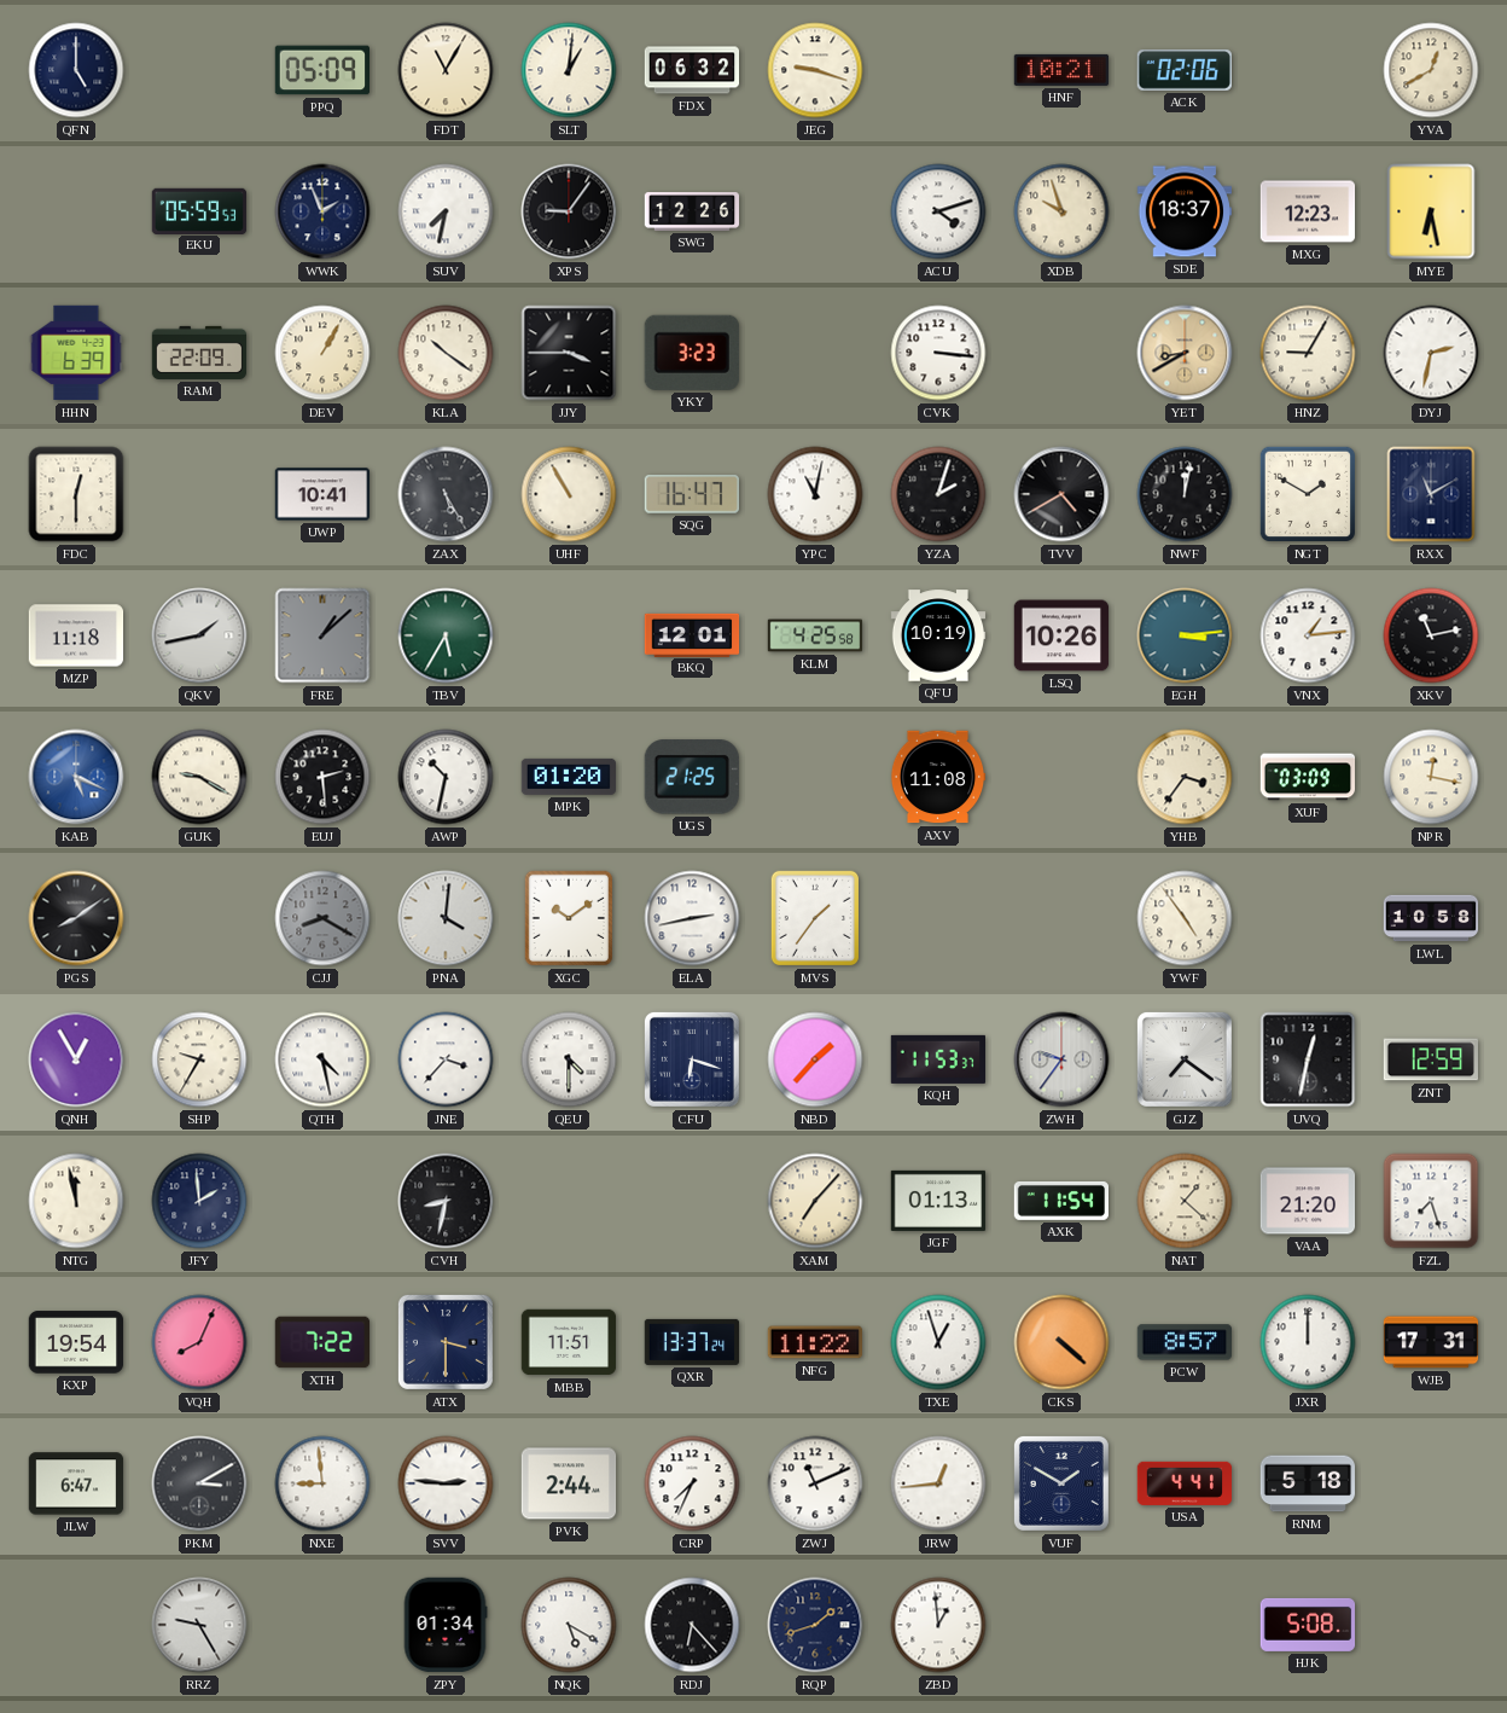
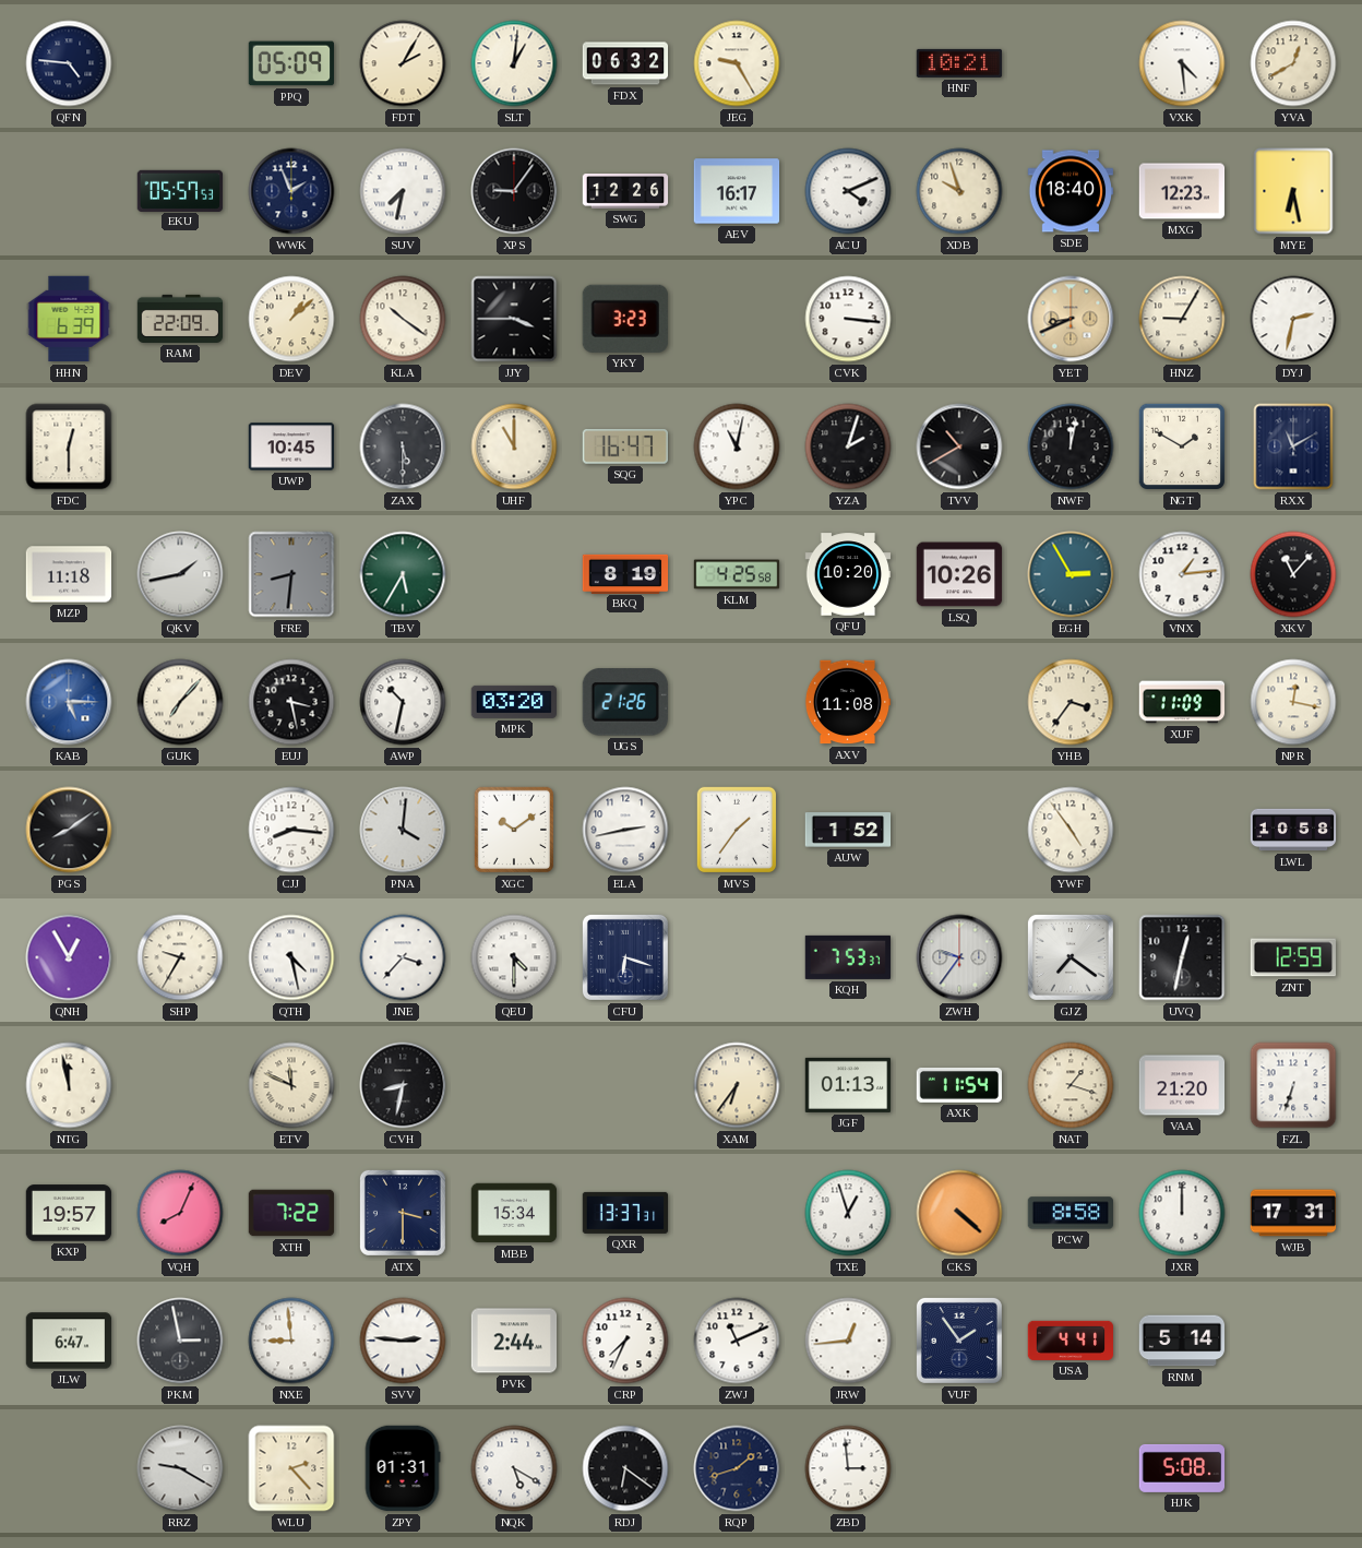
QFN: 5:00 -> 4:46 (69, 63)
FDT: 11:05 -> 2:05 (403, 63)
JEG: 9:18 -> 9:25 (737, 63)
ACK: 02:06 -> none (1183, 70)
VXK: none -> 4:29 (1182, 63)
EKU: 05:59 -> 05:57 (180, 190)
AEV: none -> 16:17 (737, 191)
ACU: 4:12 -> 4:11 (848, 191)
SDE: 18:37 -> 18:40 (1071, 191)
DEV: 1:05 -> 1:08 (291, 319)
YET: 8:40 -> 8:41 (1071, 319)
UWP: 10:41 -> 10:45 (291, 446)
ZAX: 5:25 -> 5:30 (403, 446)
UHF: 10:55 -> 11:00 (514, 446)
TVV: 4:40 -> 10:40 (959, 446)
FRE: 1:08 -> 8:31 (291, 574)
BKQ: 12:01 -> 8:19 (625, 573)
QFU: 10:19 -> 10:20 (848, 574)
EGH: 3:14 -> 2:55 (1071, 574)
XKV: 11:13 -> 11:07 (1293, 574)
KAB: 5:19 -> 5:15 (69, 702)
GUK: 9:20 -> 7:07 (180, 702)
EUJ: 2:29 -> 3:28 (291, 702)
MPK: 01:20 -> 03:20 (513, 702)
UGS: 21:25 -> 21:26 (625, 702)
XUF: 03:09 -> 11:09 (1182, 702)
CJJ: 8:20 -> 8:16 (291, 830)
CJJ dial: grey -> white (291, 830)
AUW: none -> 1:52 (848, 830)
NBD: 1:37 -> none (815, 1059)
KQH: 11:53 -> 7:53 (847, 957)
JFY: 1:59 -> none (199, 1201)
ETV: none -> 11:49 (291, 1085)
XAM: 7:07 -> 6:36 (737, 1085)
NAT: 1:22 -> 1:18 (1071, 1085)
FZL: 7:27 -> 6:33 (1293, 1085)
KXP: 19:54 -> 19:57 (69, 1213)
MBB: 11:51 -> 15:34 (514, 1213)
QXR: 13:37:24 -> 13:37:31 (625, 1213)
NFG: 11:22 -> none (815, 1342)
PCW: 8:57 -> 8:58 (1070, 1213)
PKM: 3:10 -> 2:58 (180, 1341)
VUF: 1:50 -> 1:54 (959, 1341)
RNM: 5:18 -> 5:14 (1182, 1341)
RRZ: 9:25 -> 9:20 (180, 1468)
WLU: none -> 2:23 (291, 1468)
ZPY: 01:34 -> 01:31 (403, 1468)
RDJ: 6:23 -> 6:21 (625, 1468)
ZBD: 12:59 -> 2:59 (848, 1468)
